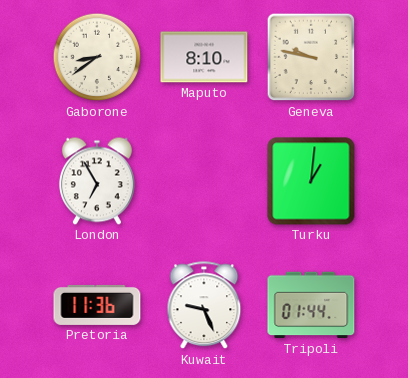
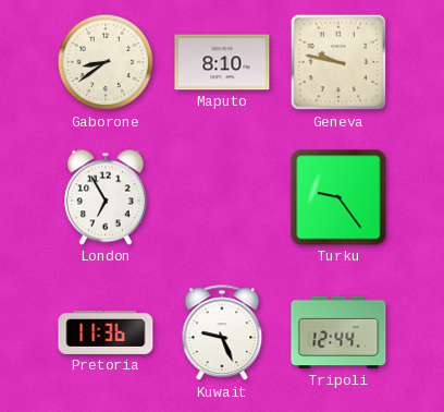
Turku: 1:01 -> 9:24 (338, 197)
Tripoli: 01:44 -> 12:44 (338, 332)
